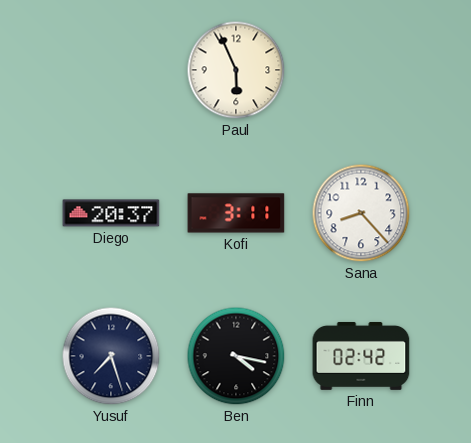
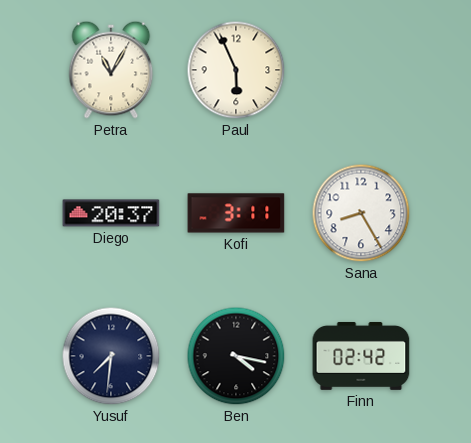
Petra: none -> 11:05 (111, 70)
Sana: 8:23 -> 8:25 (361, 213)
Yusuf: 7:27 -> 7:31 (111, 356)
